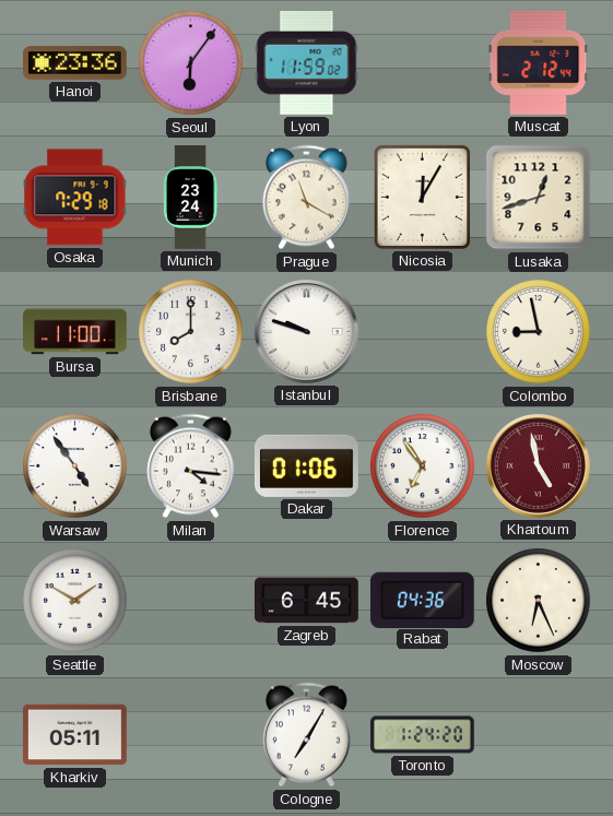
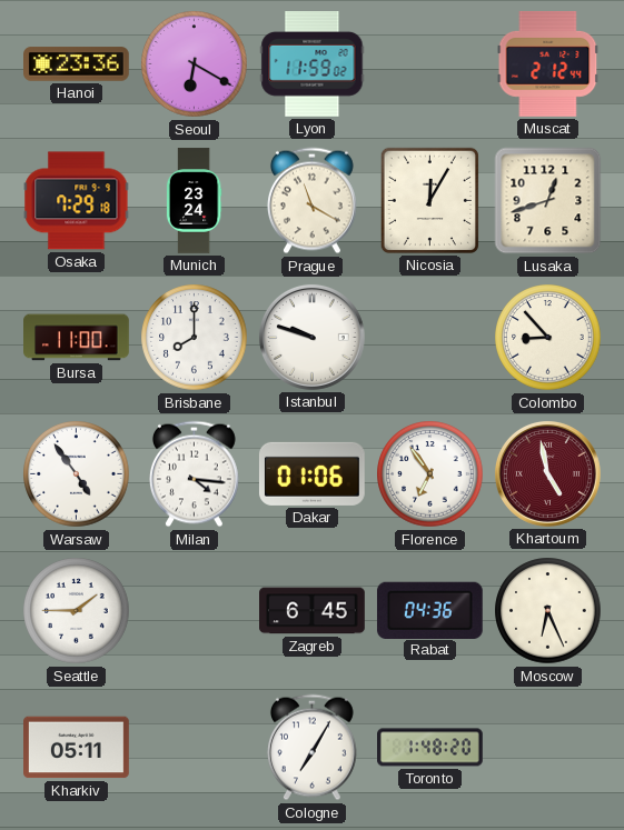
Seoul: 6:06 -> 6:20 (195, 64)
Colombo: 8:58 -> 8:53 (548, 338)
Seattle: 1:50 -> 1:45 (77, 611)
Toronto: 1:24 -> 1:48 (430, 748)
